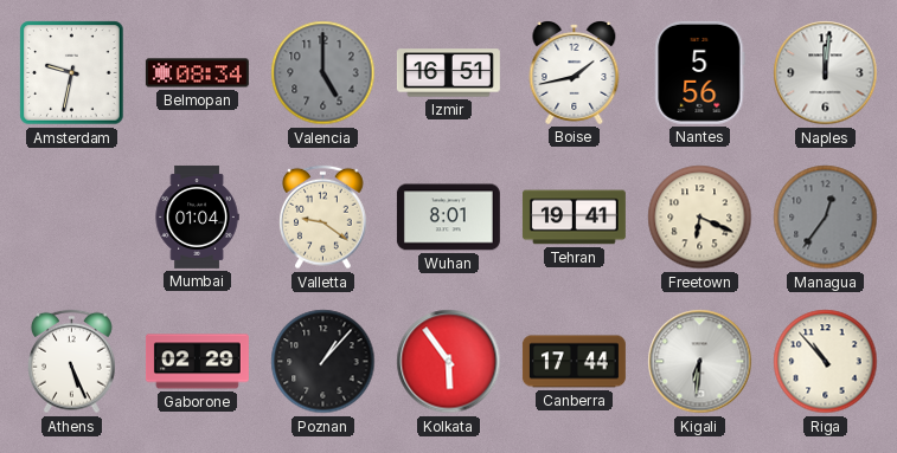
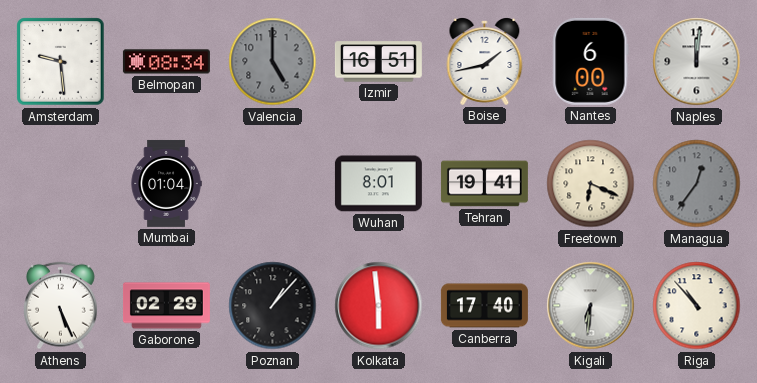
Amsterdam: 9:32 -> 9:29 (61, 62)
Nantes: 5:56 -> 6:00 (591, 61)
Valletta: 9:21 -> none (323, 218)
Kolkata: 5:54 -> 5:59 (379, 306)
Canberra: 17:44 -> 17:40 (484, 306)
